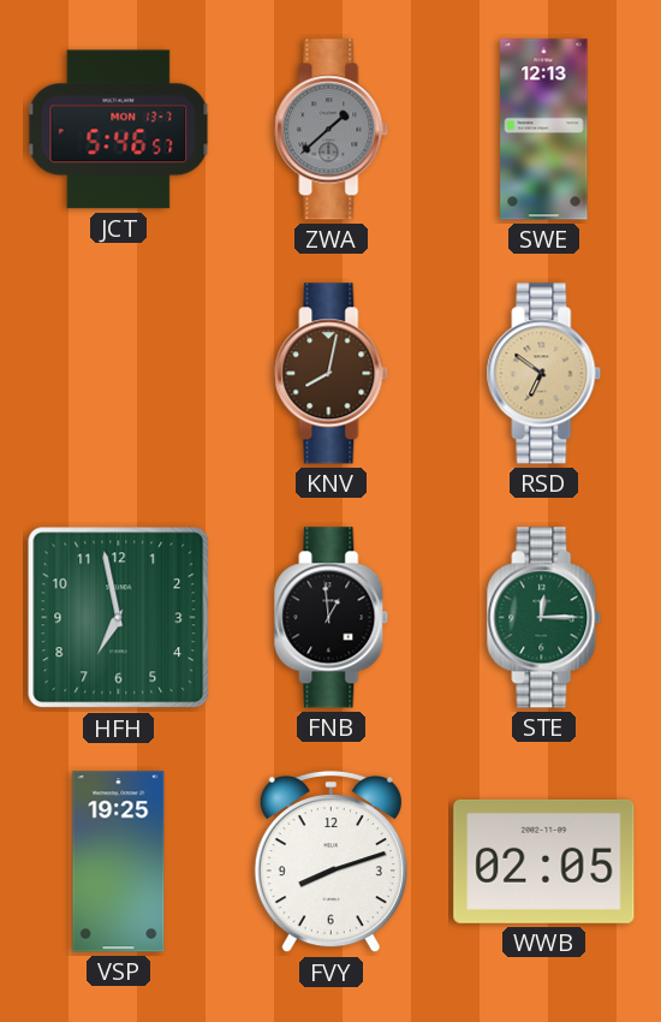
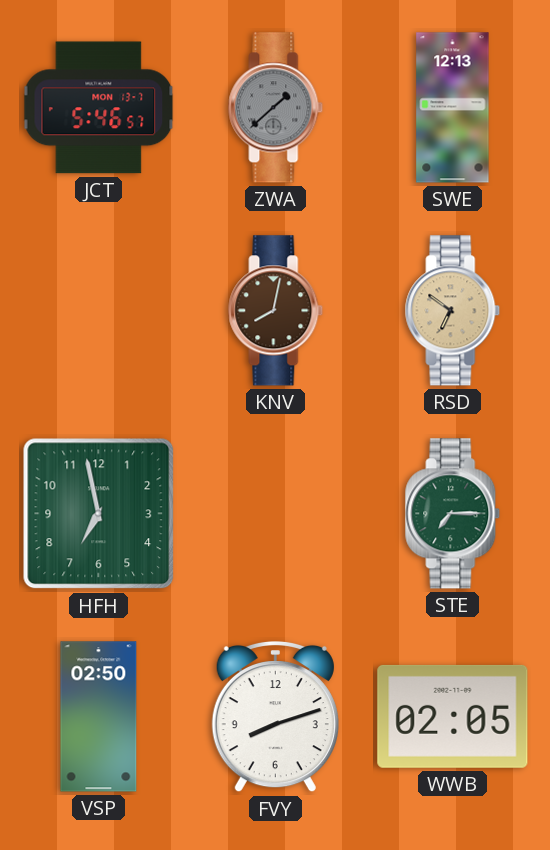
FNB: 12:59 -> none (332, 618)
STE: 12:15 -> 7:15 (453, 514)
VSP: 19:25 -> 02:50 (99, 717)
